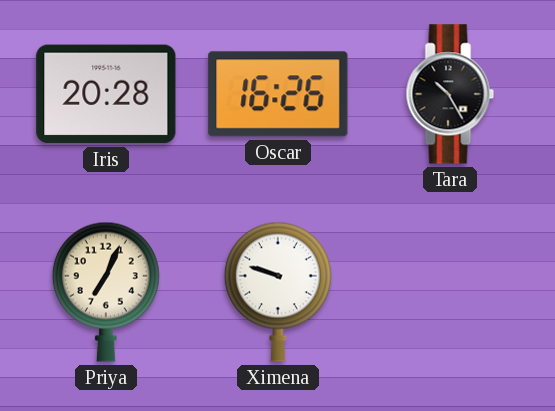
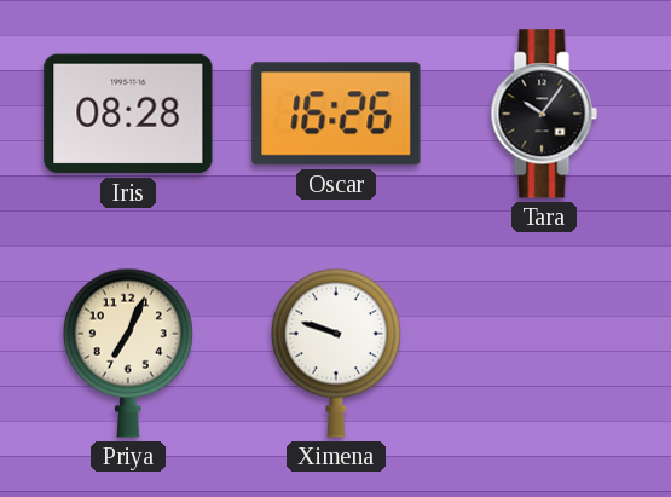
Iris: 20:28 -> 08:28 (128, 114)
Tara: 10:25 -> 10:06 (544, 114)
